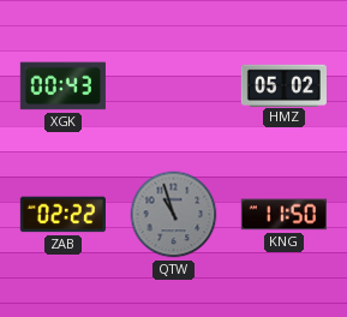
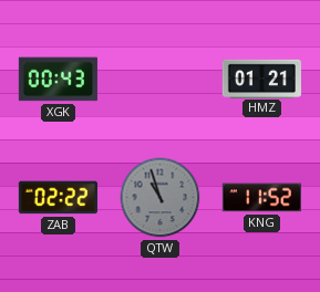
HMZ: 05:02 -> 01:21 (261, 79)
KNG: 11:50 -> 11:52 (261, 198)
